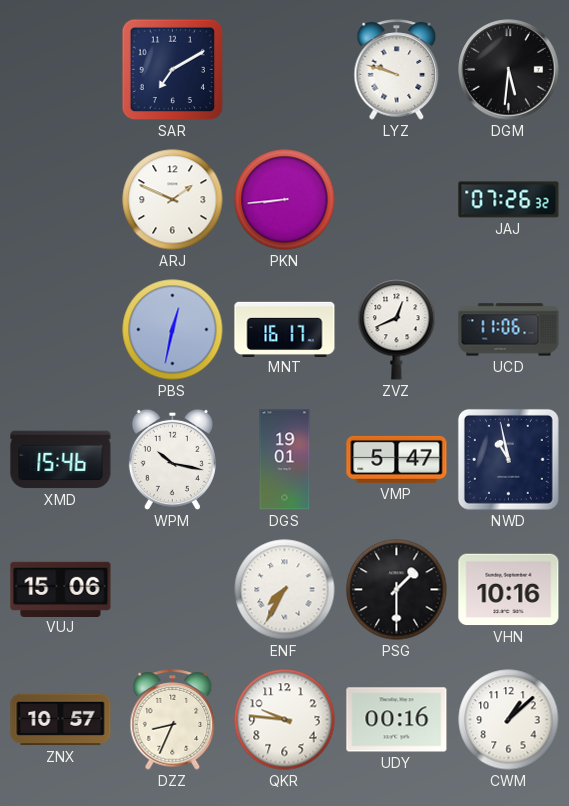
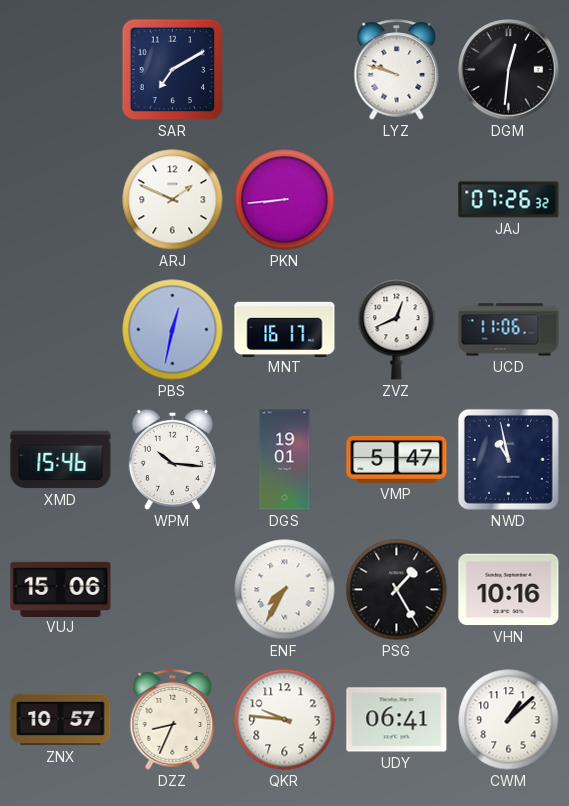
DGM: 5:31 -> 12:31 (509, 70)
WPM: 10:17 -> 10:16 (172, 459)
PSG: 1:30 -> 1:25 (397, 590)
UDY: 00:16 -> 06:41 (397, 720)
